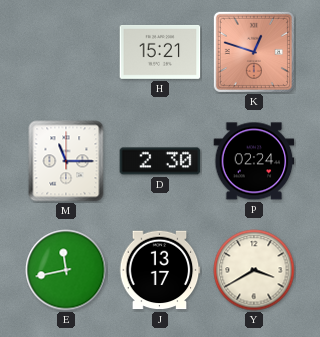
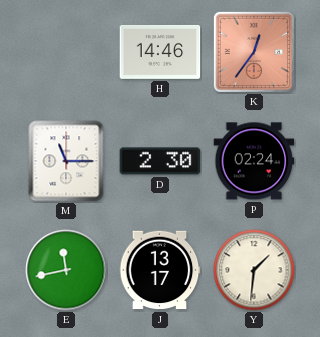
H: 15:21 -> 14:46 (160, 52)
K: 12:48 -> 12:36 (254, 52)
Y: 3:40 -> 1:31 (254, 270)
